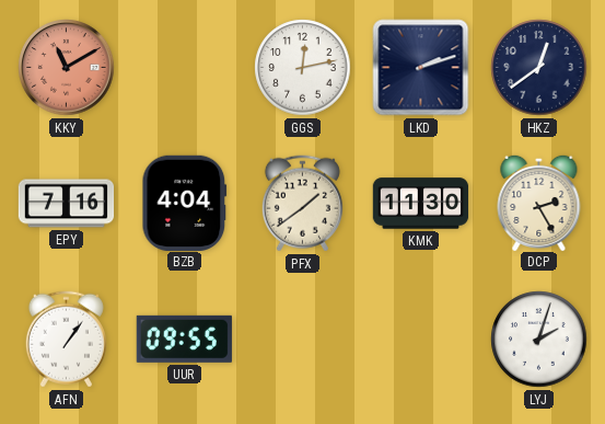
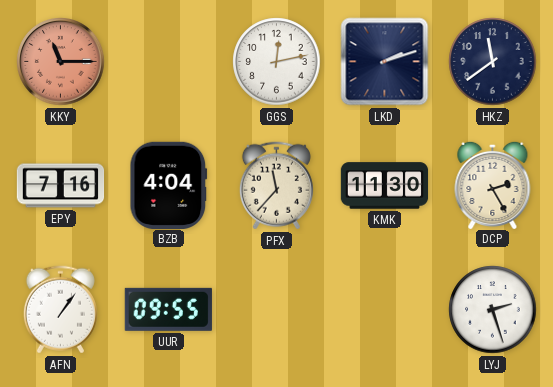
KKY: 11:10 -> 11:15 (61, 62)
HKZ: 12:39 -> 11:39 (493, 62)
PFX: 1:39 -> 11:37 (276, 186)
LYJ: 2:03 -> 2:27 (493, 310)
